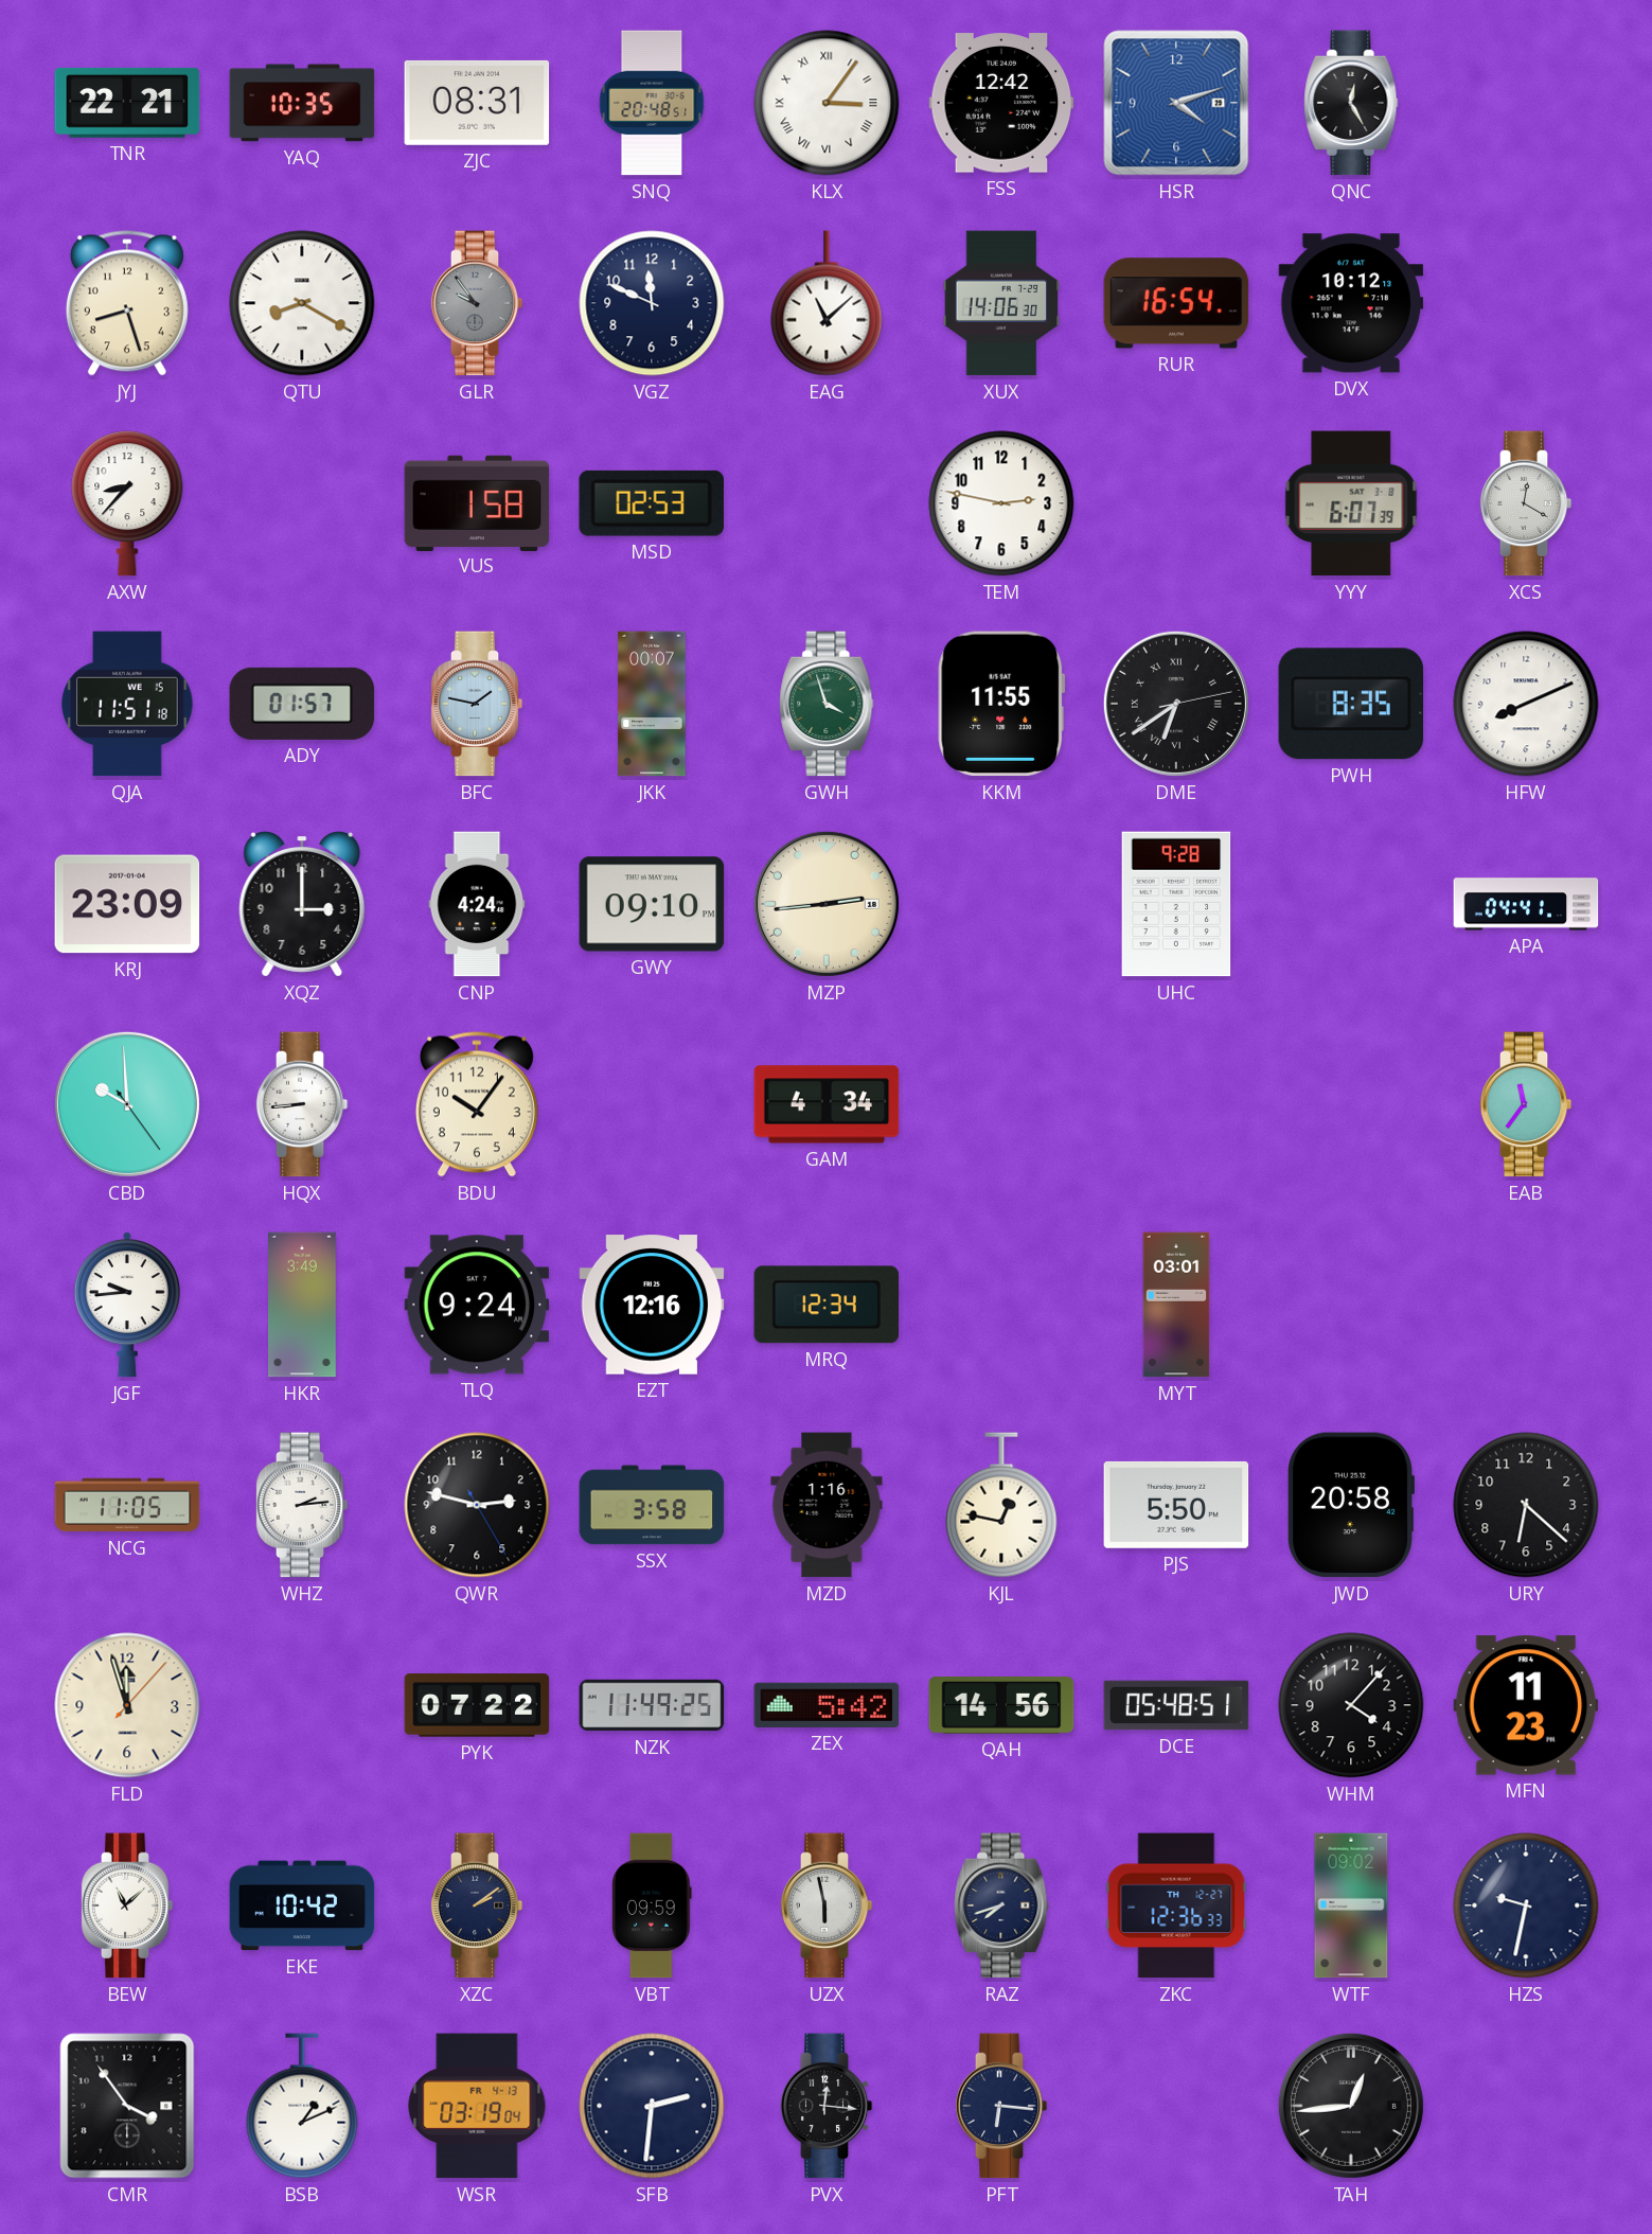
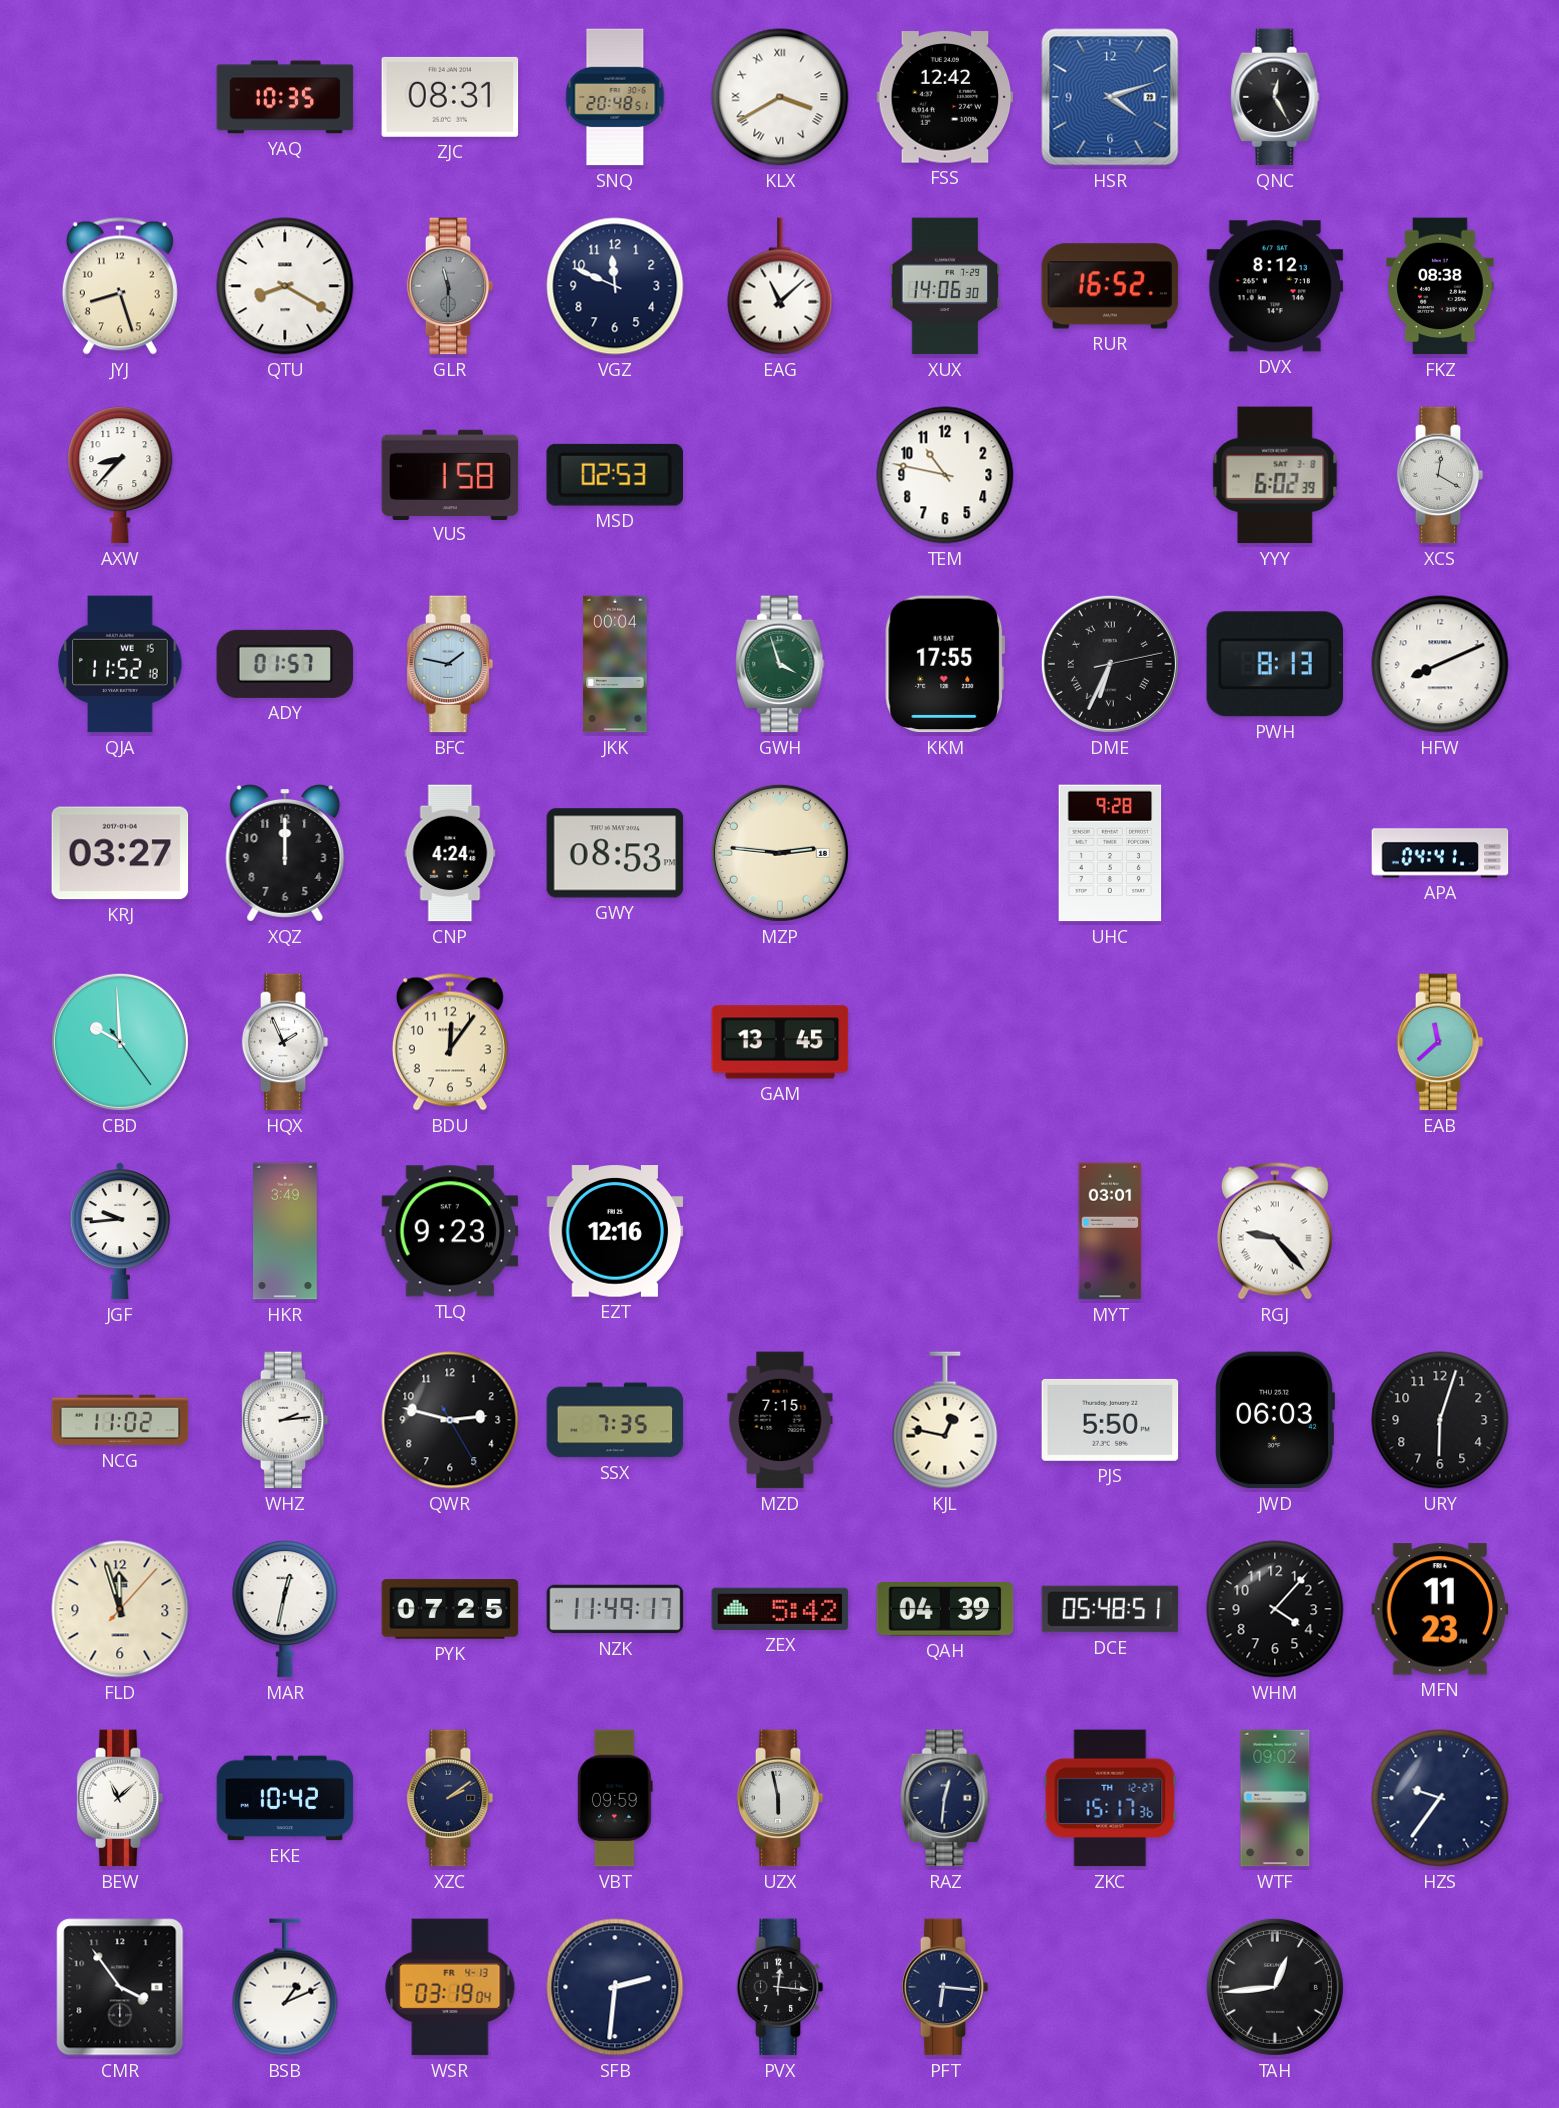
TNR: 22:21 -> none (127, 103)
KLX: 3:06 -> 3:40 (780, 97)
GLR: 9:54 -> 11:30 (450, 286)
RUR: 16:54 -> 16:52 (1110, 286)
DVX: 10:12 -> 8:12 (1275, 286)
FKZ: none -> 08:38 (1440, 286)
TEM: 2:47 -> 10:47 (945, 475)
YYY: 6:07 -> 6:02 (1275, 475)
QJA: 11:51 -> 11:52 (120, 664)
JKK: 00:07 -> 00:04 (615, 664)
KKM: 11:55 -> 17:55 (945, 664)
DME: 6:39 -> 6:34 (1110, 664)
PWH: 8:35 -> 8:13 (1275, 664)
KRJ: 23:09 -> 03:27 (120, 853)
XQZ: 3:00 -> 12:00 (285, 853)
GWY: 09:10 -> 08:53 (615, 853)
MZP: 2:44 -> 2:46 (780, 853)
HQX: 8:44 -> 1:56 (285, 1042)
BDU: 10:06 -> 12:06 (450, 1042)
GAM: 4:34 -> 13:45 (780, 1042)
EAB: 11:36 -> 11:38 (1440, 1042)
TLQ: 9:24 -> 9:23 (450, 1231)
MRQ: 12:34 -> none (827, 1305)
RGJ: none -> 9:23 (1275, 1231)
NCG: 11:05 -> 11:02 (120, 1420)
SSX: 3:58 -> 7:35 (615, 1420)
MZD: 1:16 -> 7:15 (780, 1420)
JWD: 20:58 -> 06:03 (1274, 1420)
URY: 6:22 -> 6:03 (1440, 1420)
MAR: none -> 12:32 (285, 1609)
PYK: 07:22 -> 07:25 (450, 1609)
NZK: 11:49:25 -> 11:49:17 (615, 1609)
QAH: 14:56 -> 04:39 (945, 1610)
RAZ: 7:42 -> 12:31 (945, 1798)
ZKC: 12:36 -> 15:17 (1110, 1798)
HZS: 9:32 -> 9:36 (1440, 1798)
